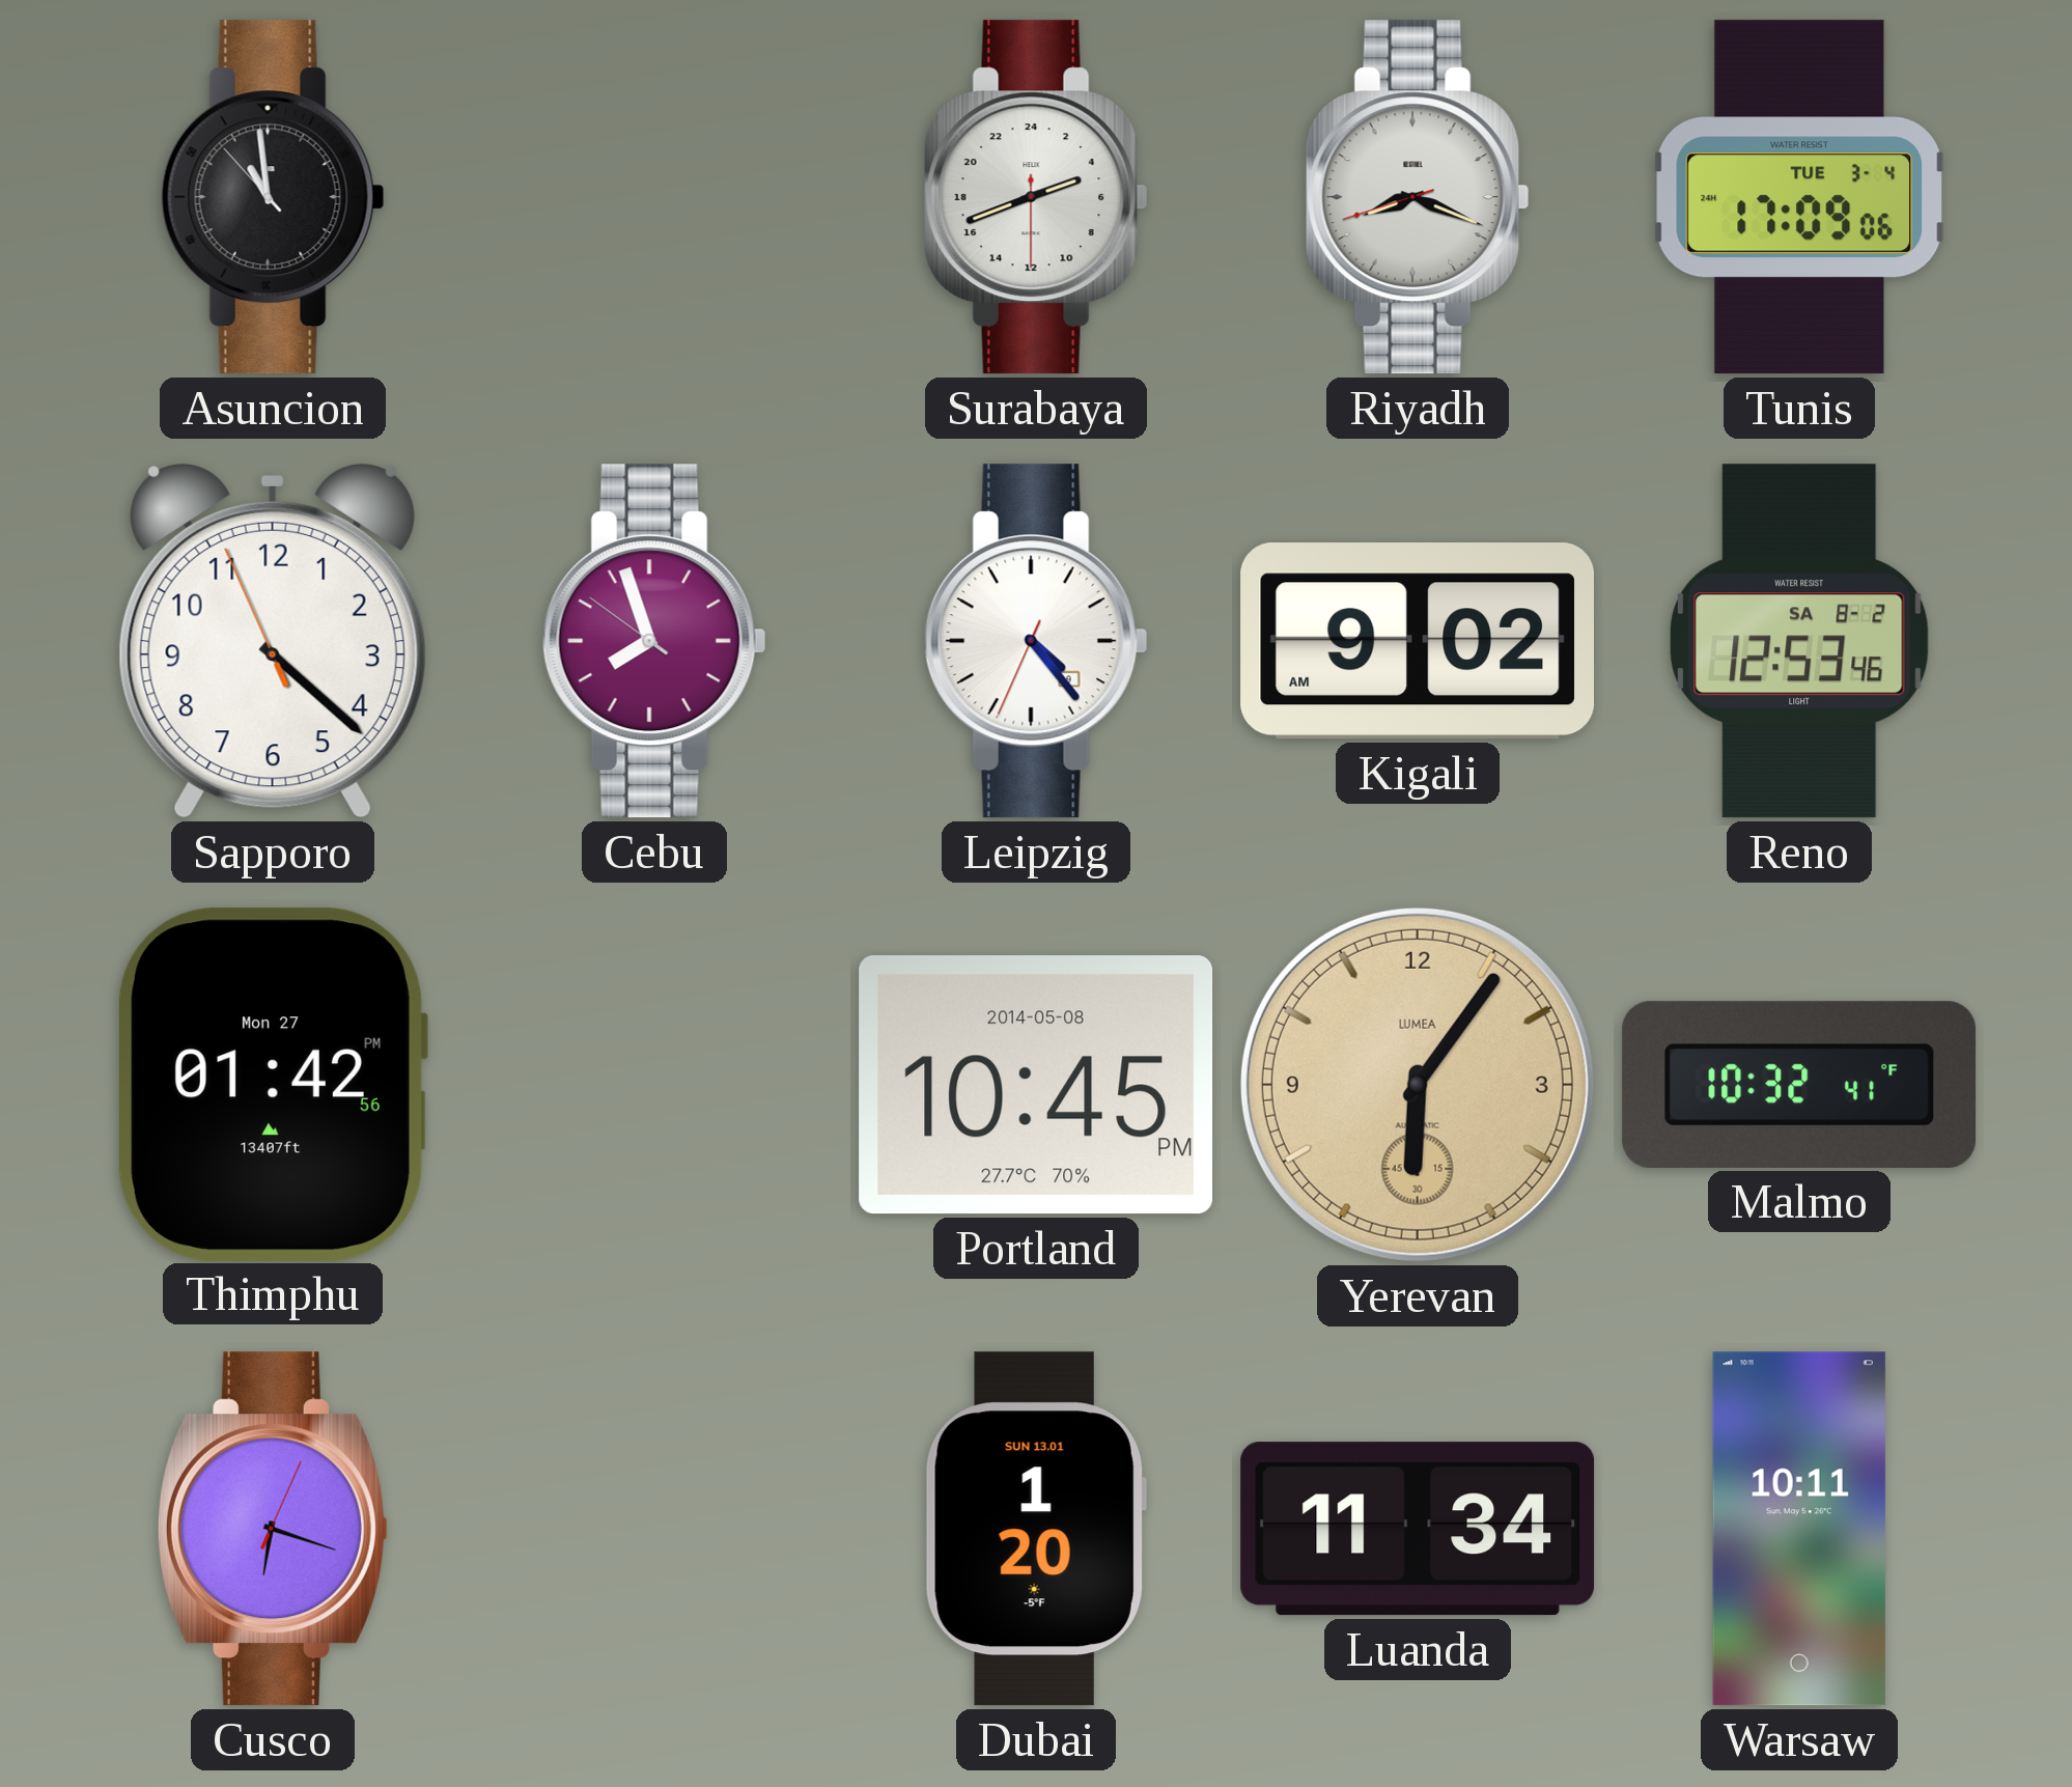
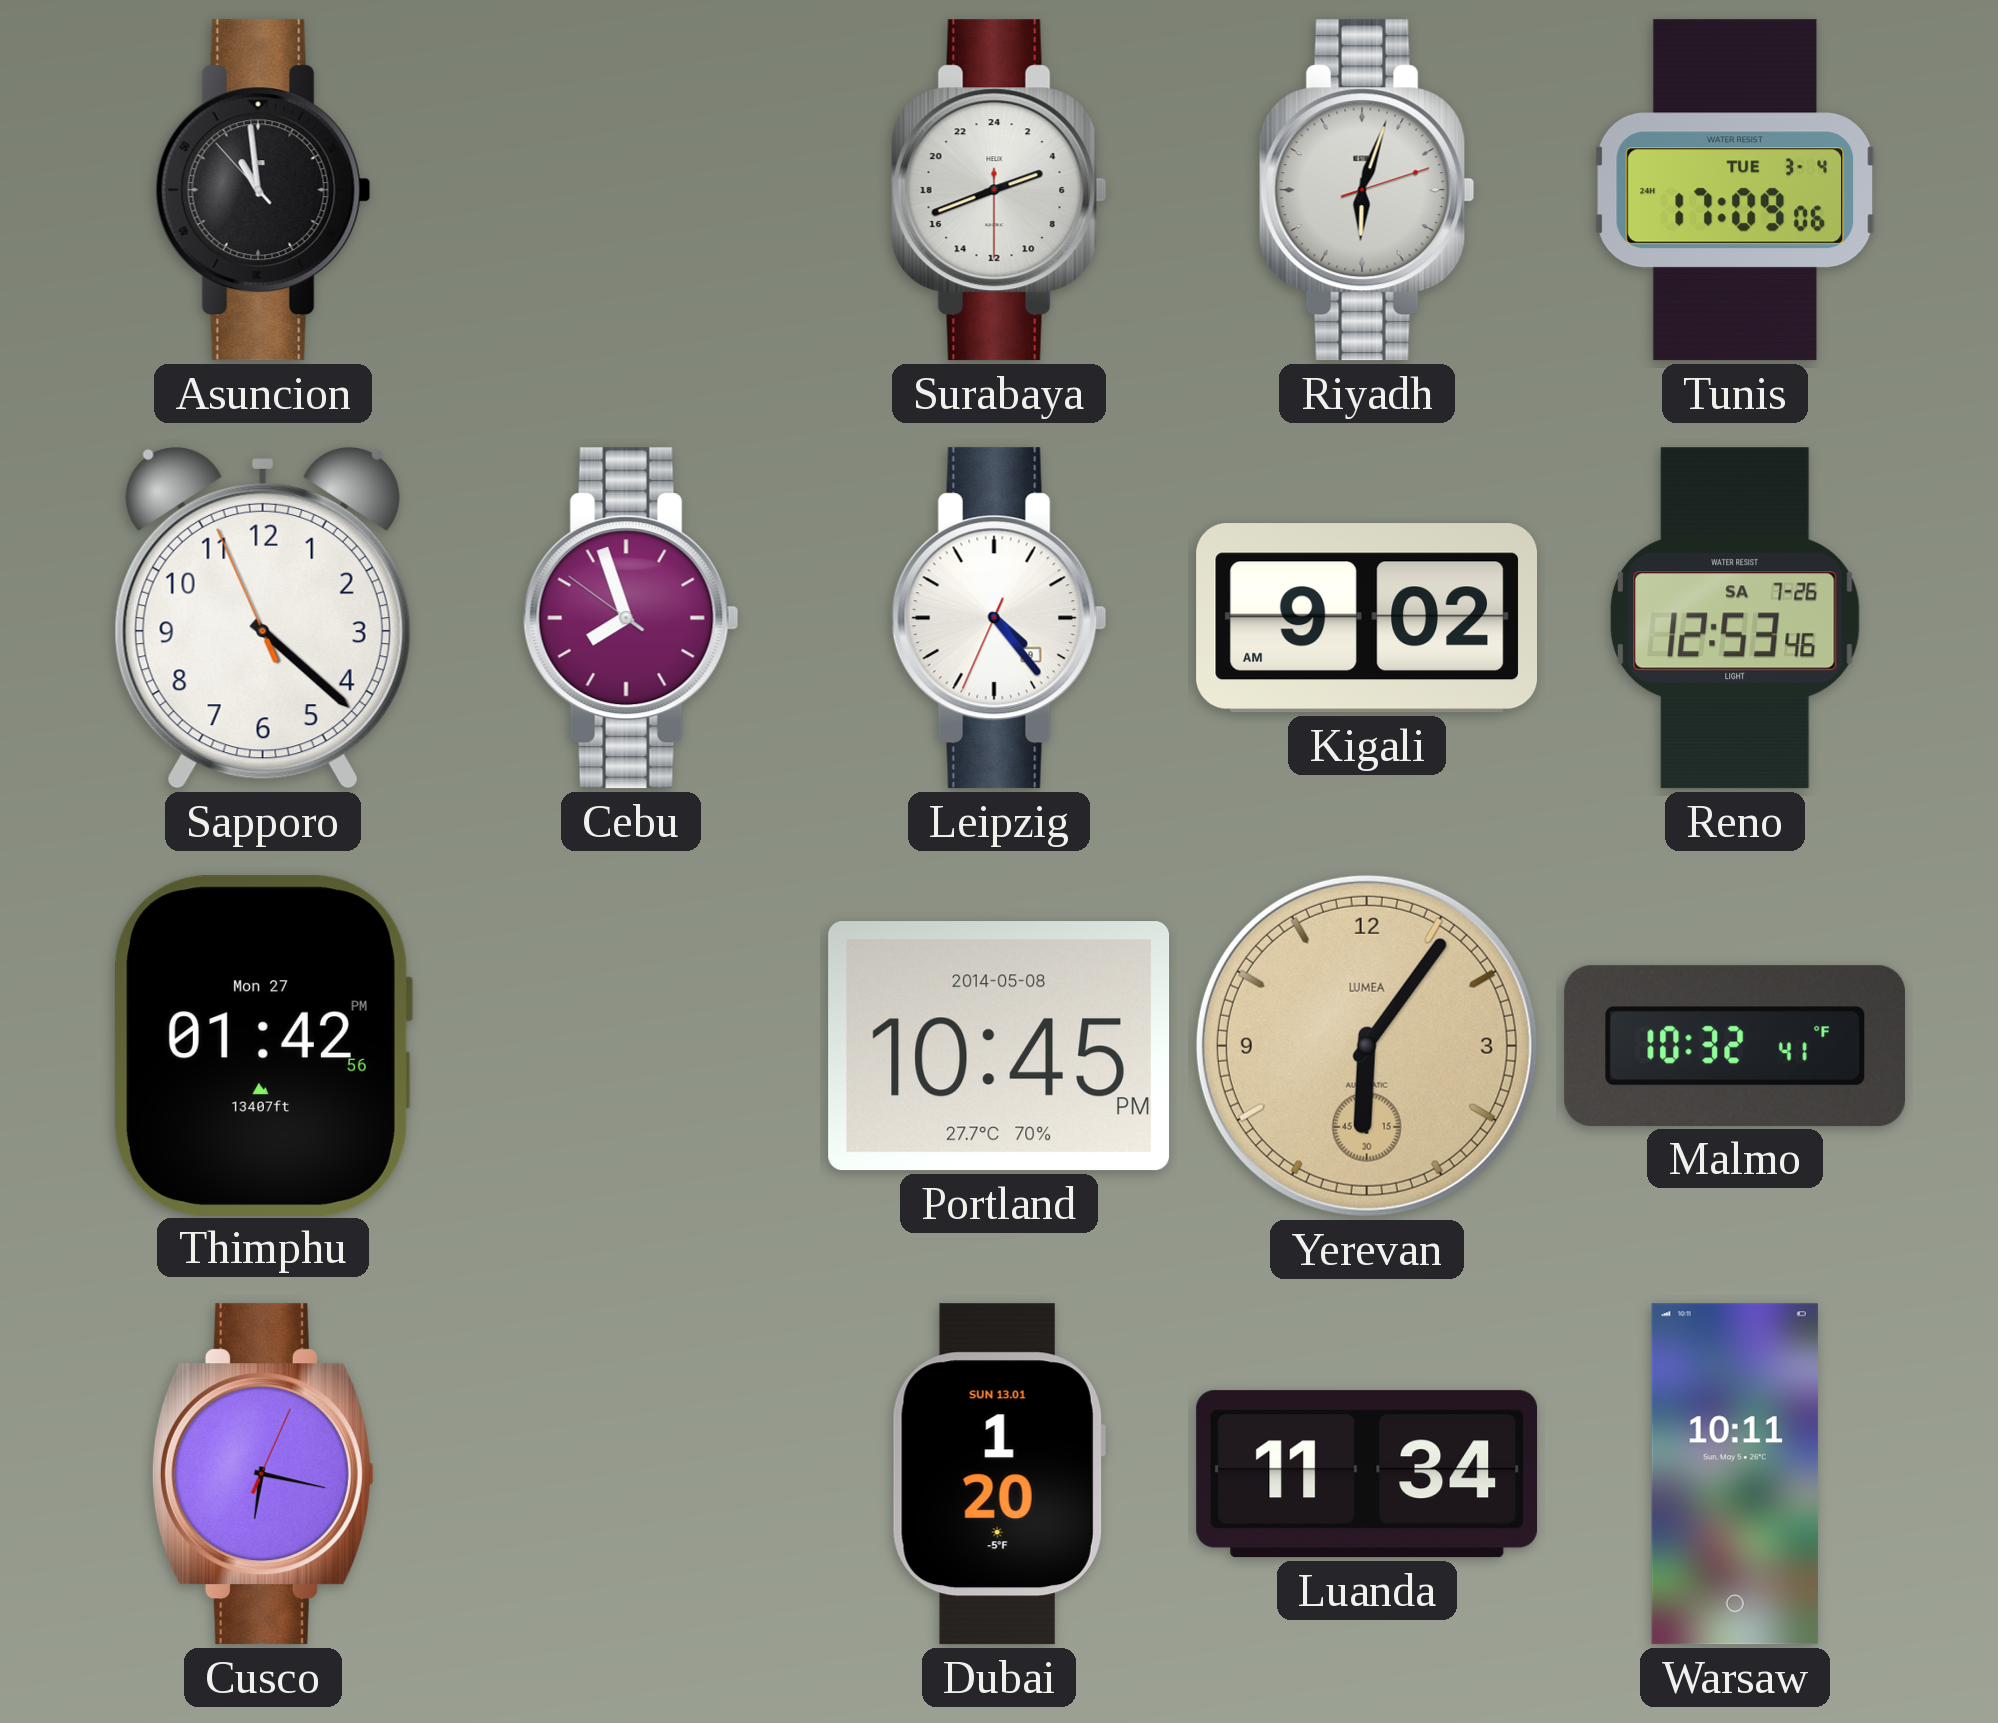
Riyadh: 8:18 -> 6:03 (1367, 190)
Reno date: SA 8-2 -> SA 7-26 (1736, 618)
Cusco: 6:18 -> 6:17 (263, 1474)
